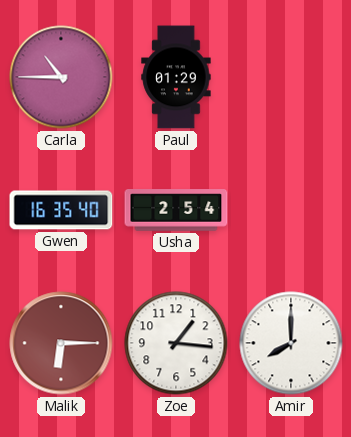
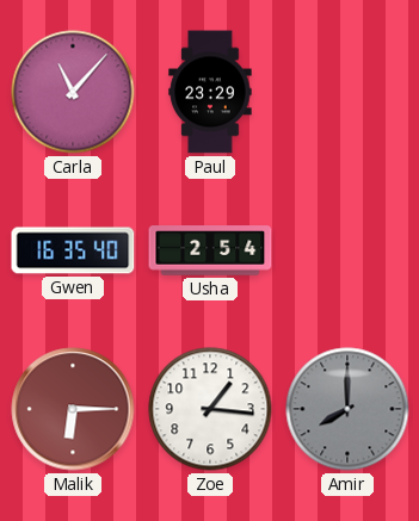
Carla: 10:45 -> 11:07 (73, 92)
Paul: 01:29 -> 23:29 (210, 92)
Amir dial: white -> grey (347, 409)
